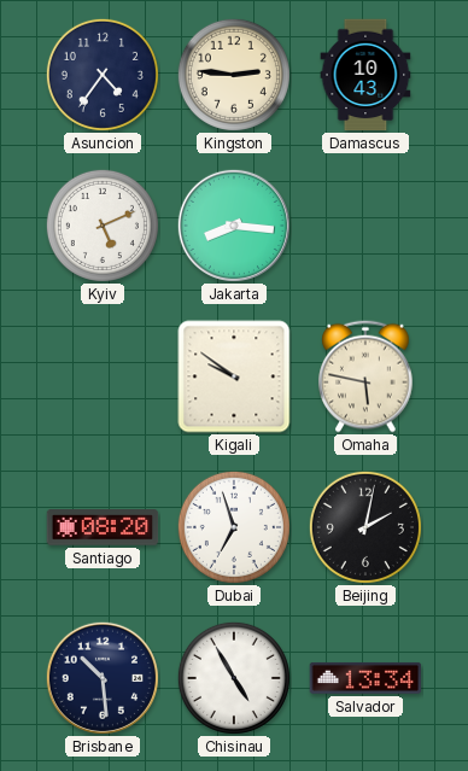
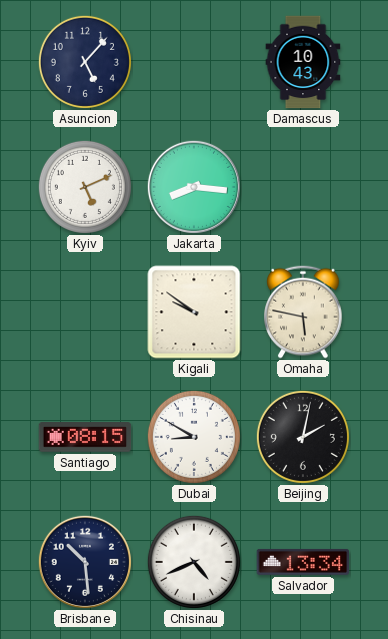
Asuncion: 4:36 -> 5:07 (85, 62)
Kingston: 2:46 -> none (234, 75)
Santiago: 08:20 -> 08:15 (85, 437)
Dubai: 6:57 -> 8:50 (194, 437)
Chisinau: 4:55 -> 4:41 (194, 562)
